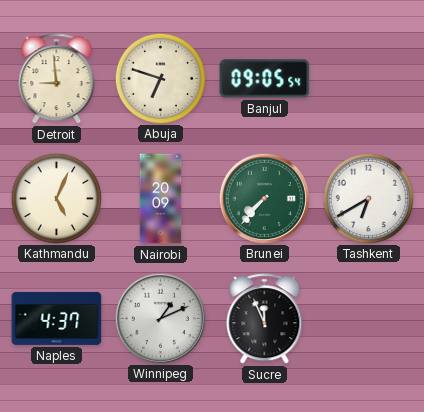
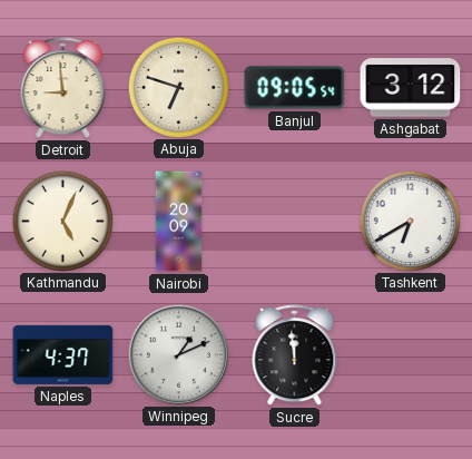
Ashgabat: none -> 3:12 (411, 88)
Brunei: 7:37 -> none (264, 198)
Sucre: 11:56 -> 11:59 (295, 355)
